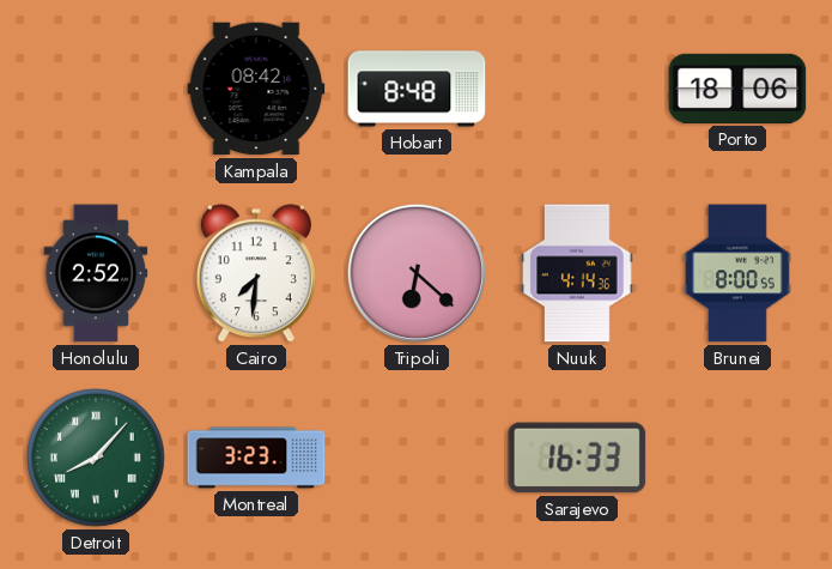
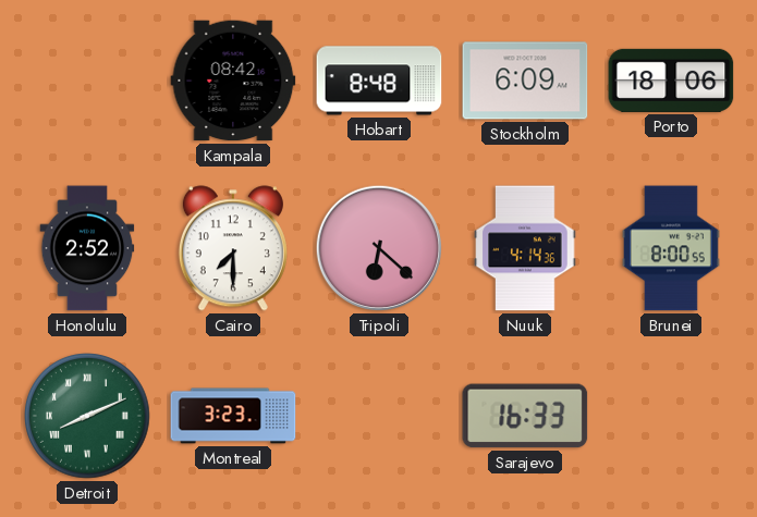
Stockholm: none -> 6:09 (525, 81)
Cairo: 7:31 -> 7:30 (233, 248)
Detroit: 8:07 -> 8:11 (87, 416)
